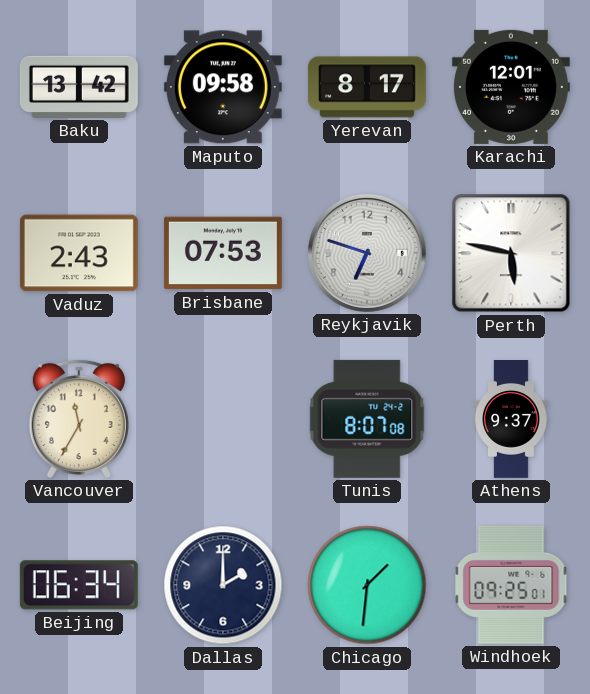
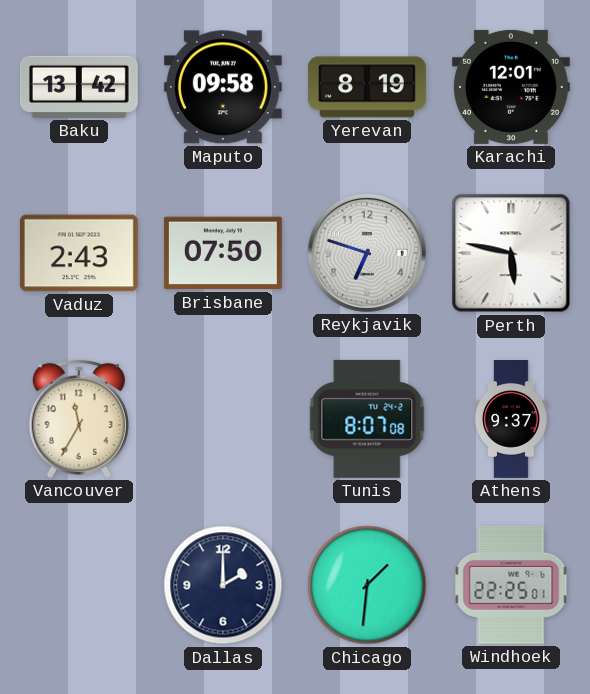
Yerevan: 8:17 -> 8:19 (367, 87)
Brisbane: 07:53 -> 07:50 (223, 253)
Beijing: 06:34 -> none (79, 585)
Windhoek: 09:25 -> 22:25 (511, 585)
